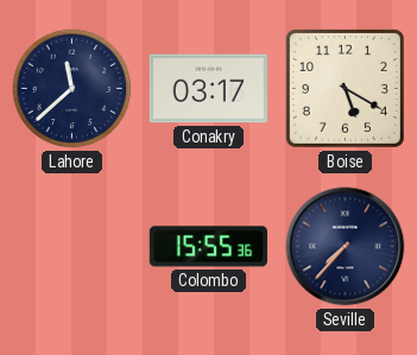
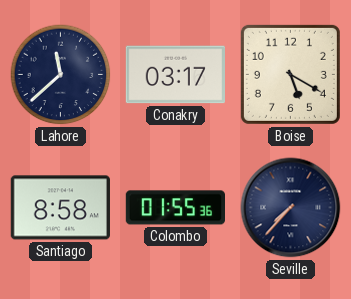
Santiago: none -> 8:58 (60, 208)
Colombo: 15:55 -> 01:55 (175, 208)
